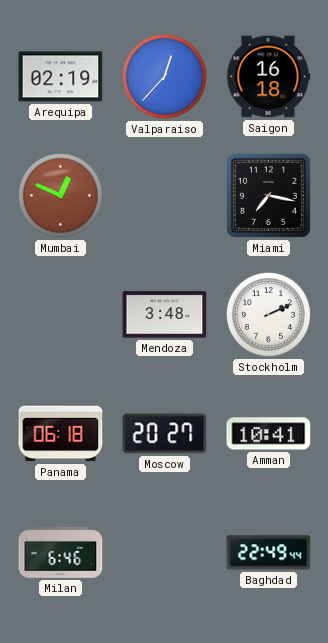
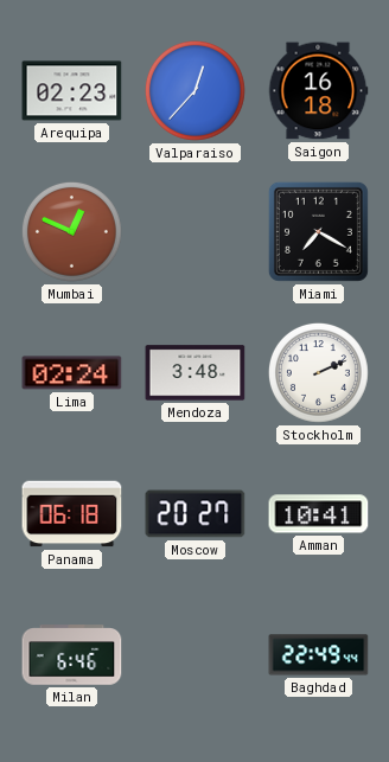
Arequipa: 02:19 -> 02:23 (72, 91)
Miami: 7:17 -> 7:20 (318, 231)
Lima: none -> 02:24 (72, 373)
